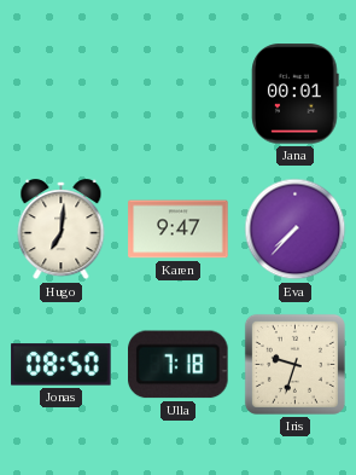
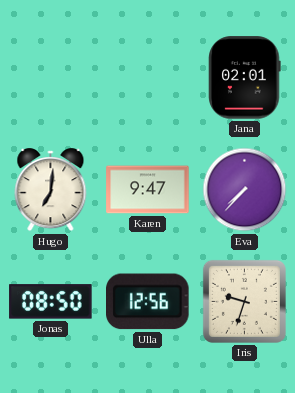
Jana: 00:01 -> 02:01 (245, 78)
Ulla: 7:18 -> 12:56 (148, 302)
